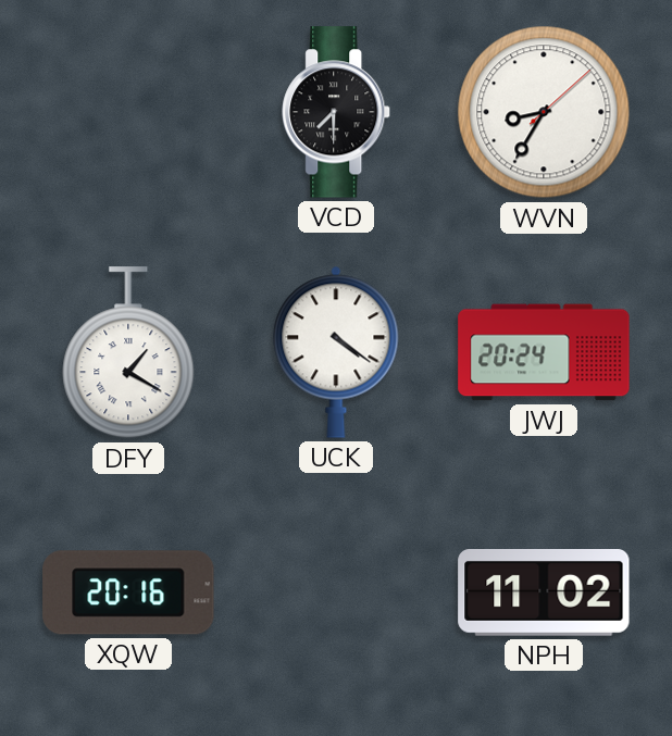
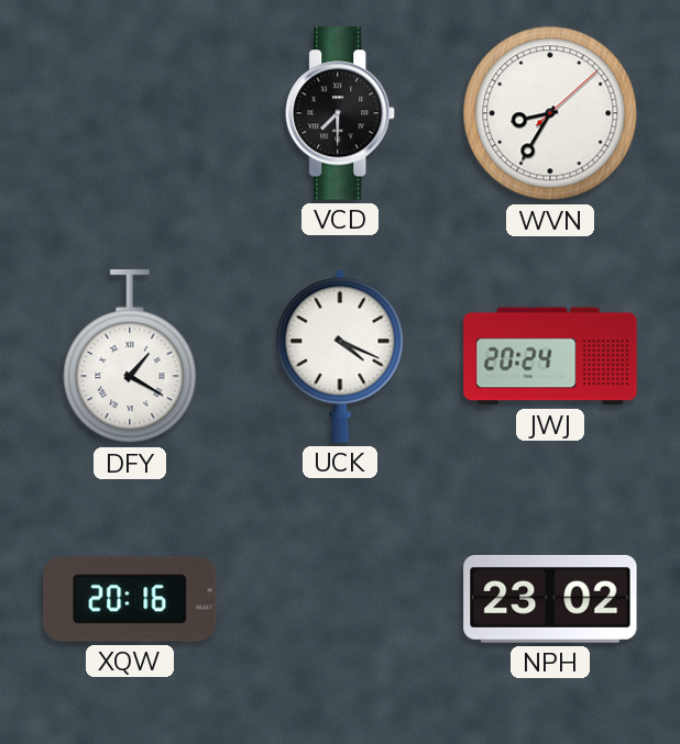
UCK: 4:21 -> 4:19 (340, 356)
NPH: 11:02 -> 23:02 (550, 600)
